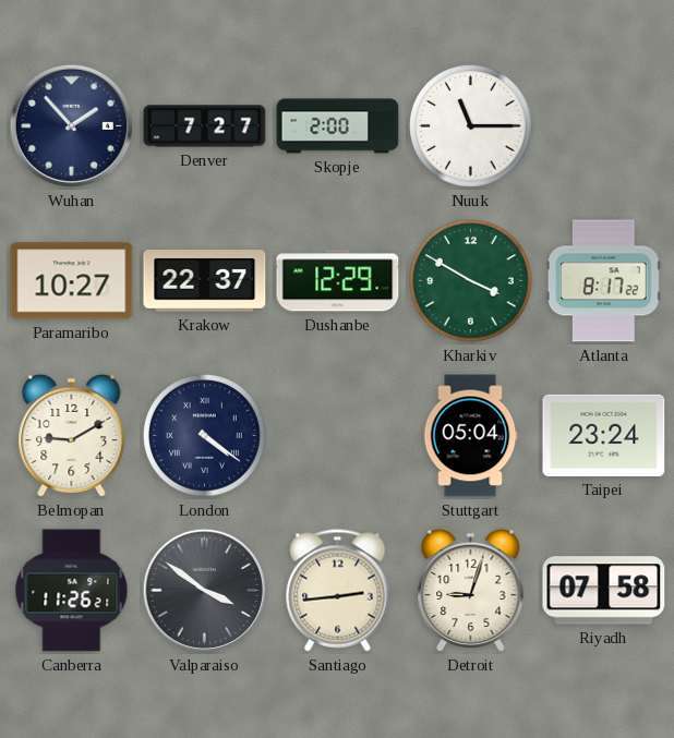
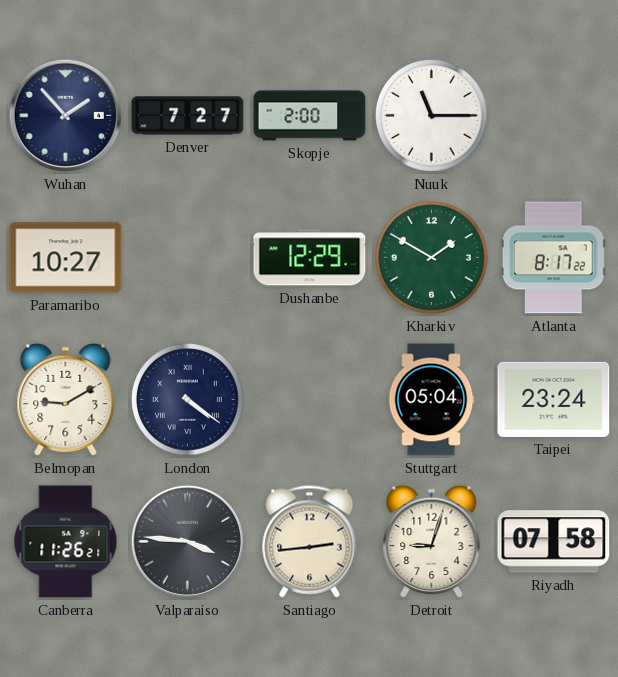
Krakow: 22:37 -> none (205, 281)
Kharkiv: 3:50 -> 1:50 (432, 258)
Valparaiso: 3:51 -> 3:46 (187, 541)
